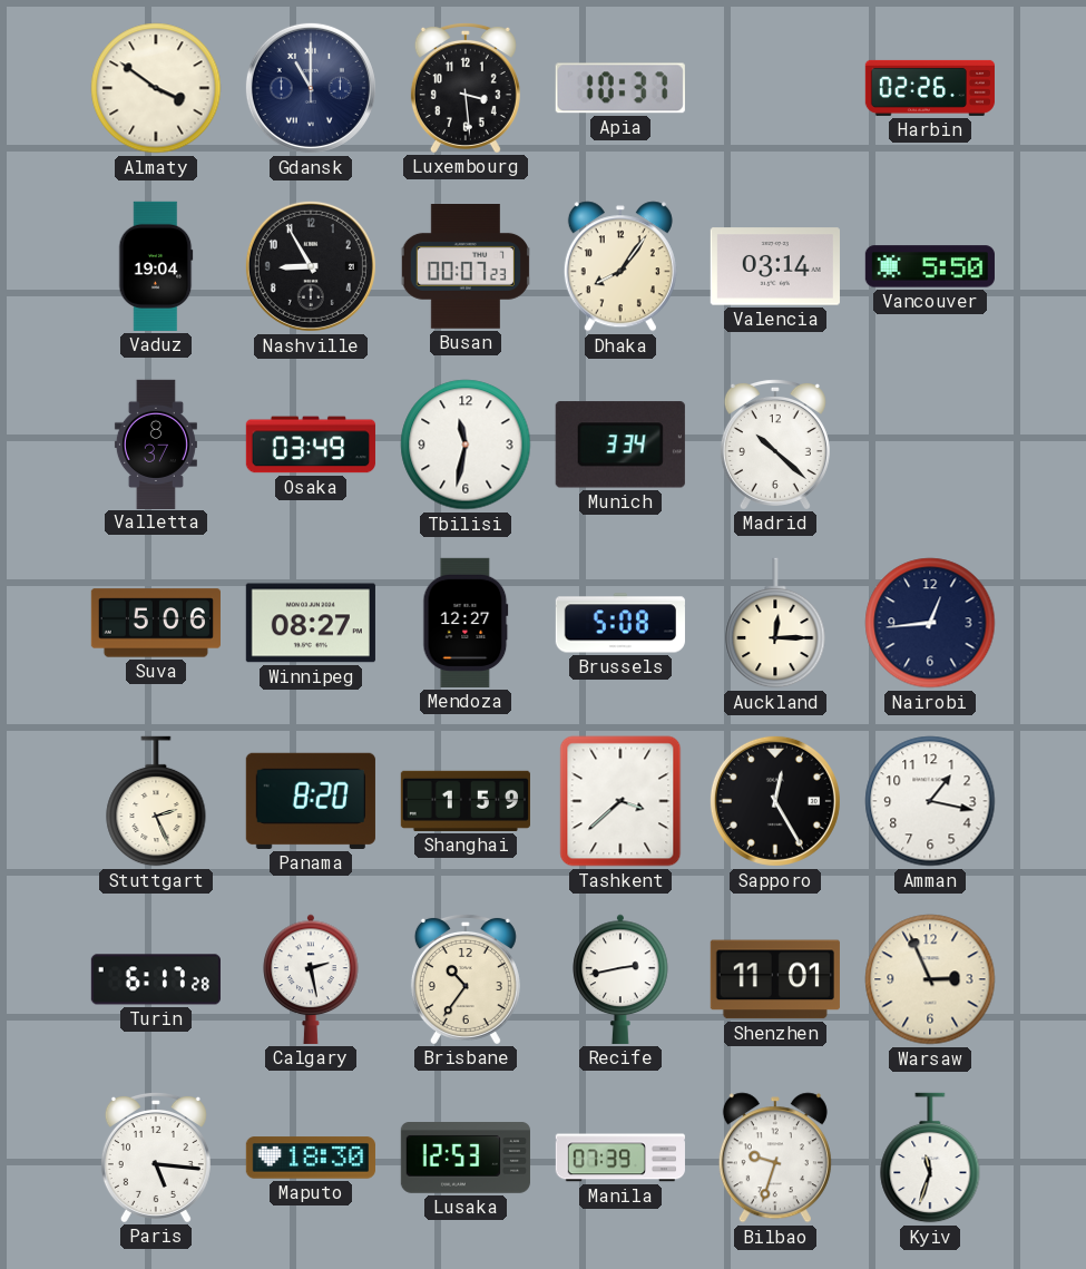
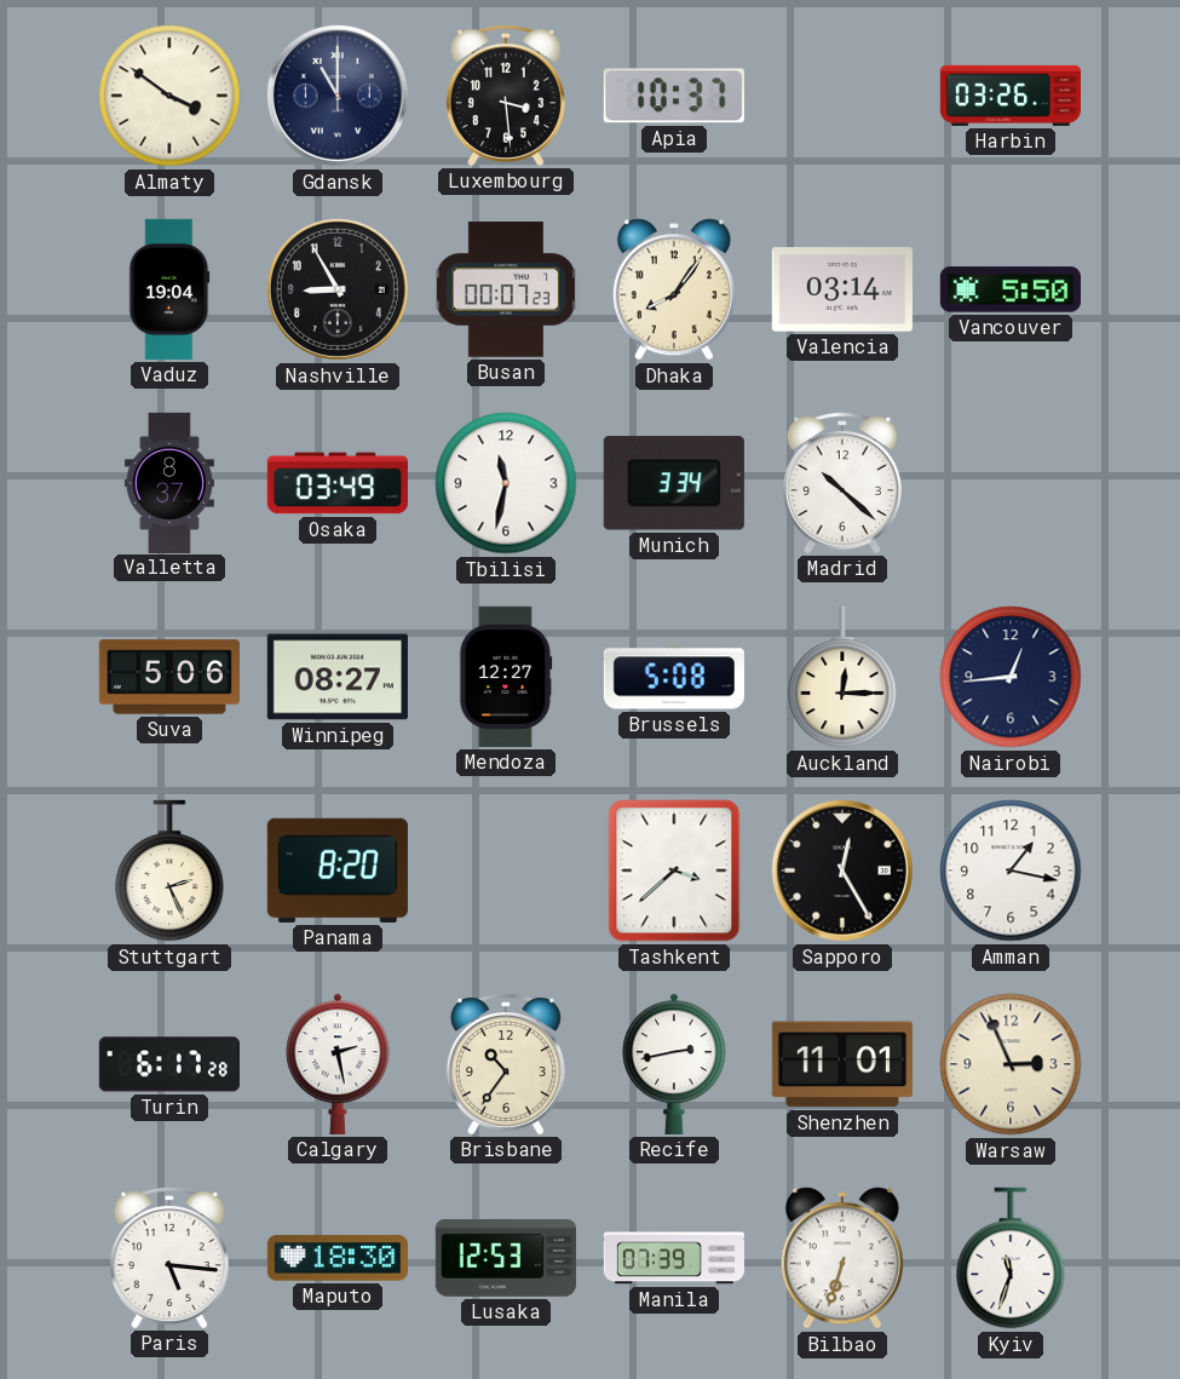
Harbin: 02:26 -> 03:26 (1011, 96)
Shanghai: 1:59 -> none (466, 801)
Bilbao: 9:33 -> 6:33 (842, 1258)
